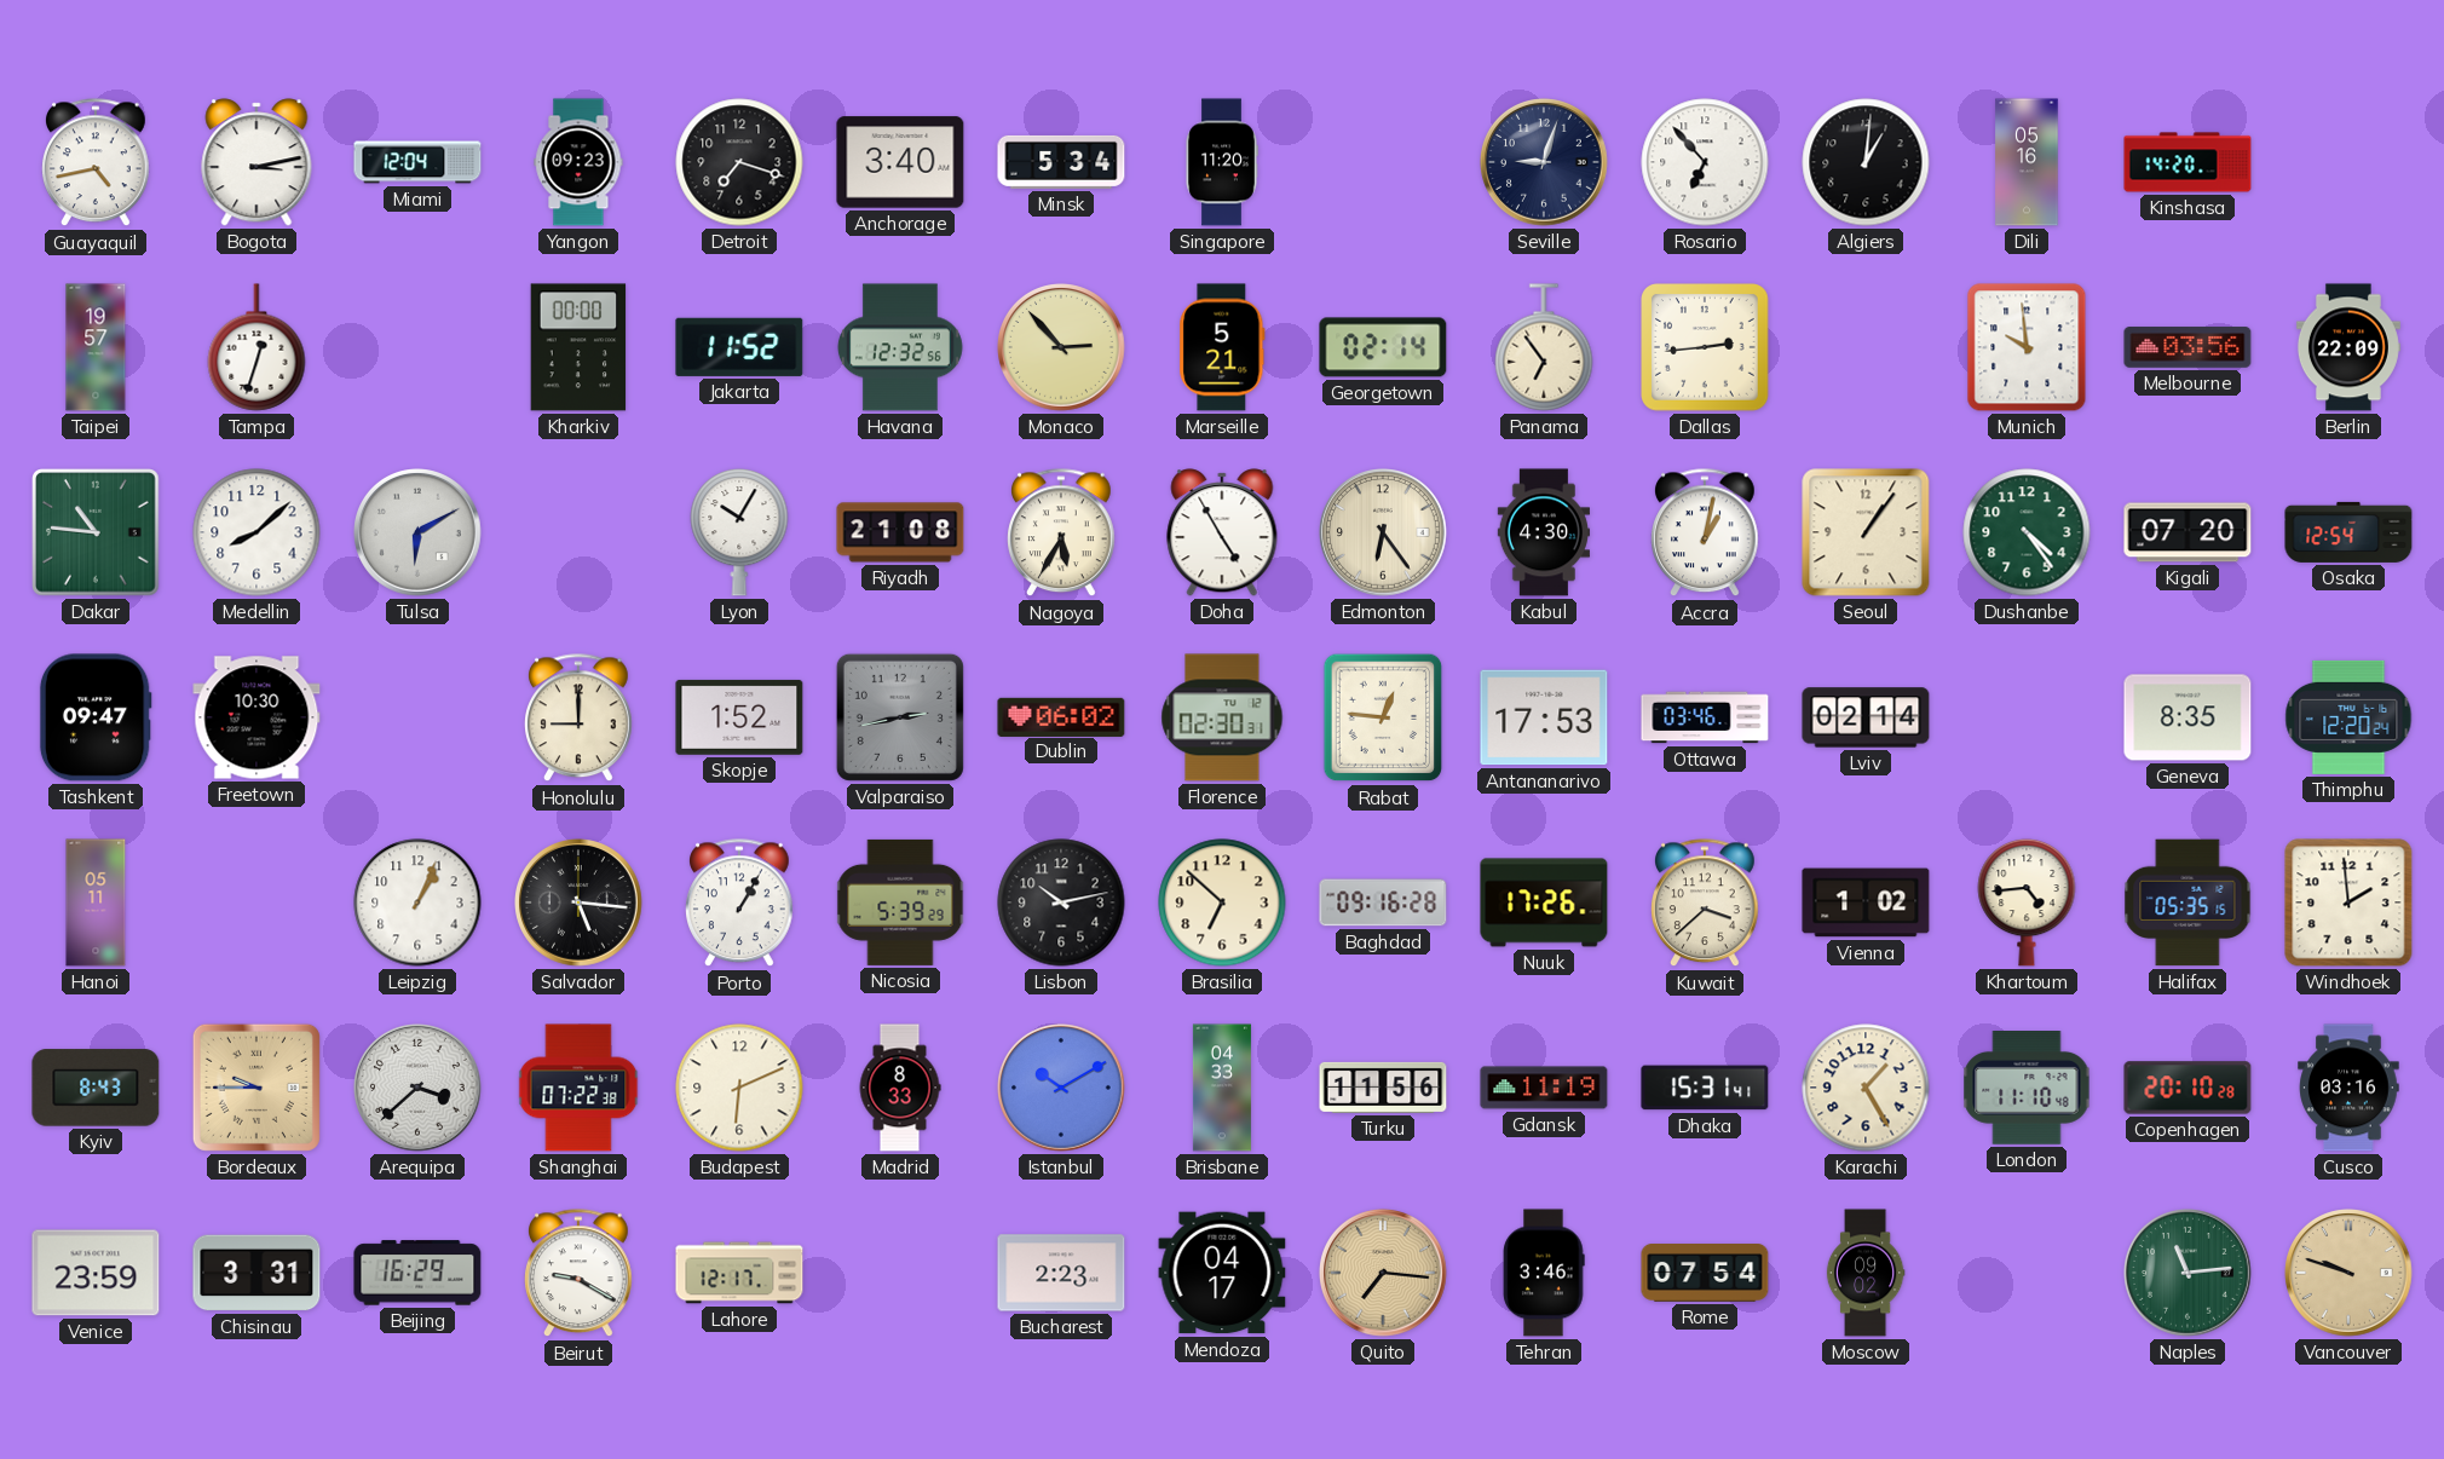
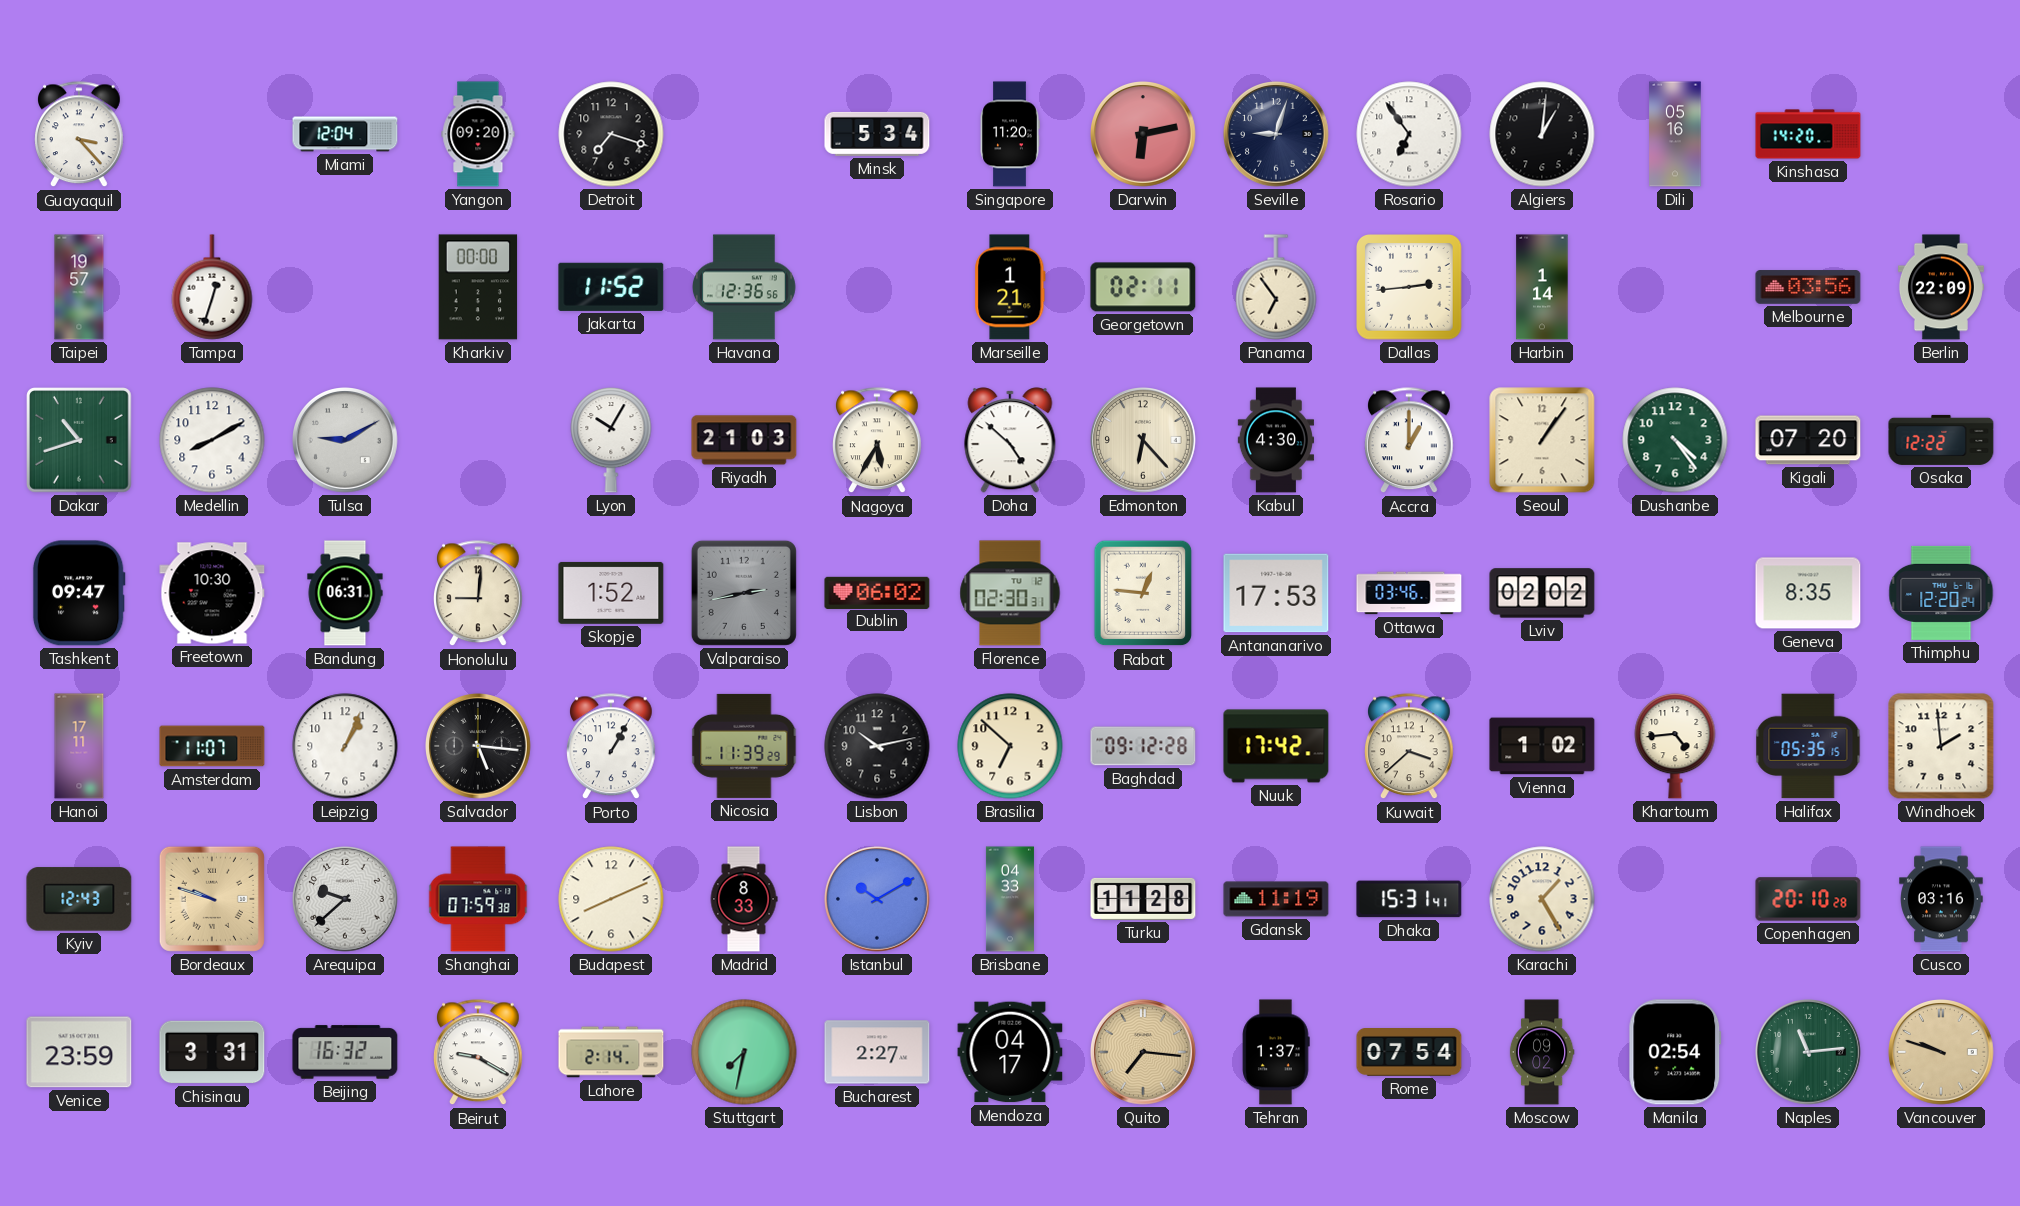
Guayaquil: 4:43 -> 3:23 (79, 135)
Bogota: 3:13 -> none (256, 162)
Yangon: 09:23 -> 09:20 (478, 134)
Anchorage: 3:40 -> none (900, 162)
Darwin: none -> 6:13 (1144, 135)
Rosario: 6:53 -> 6:54 (1409, 134)
Havana: 12:32 -> 12:36 (744, 287)
Monaco: 2:53 -> none (1062, 348)
Marseille: 5:21 -> 1:21 (1010, 287)
Georgetown: 02:14 -> 02:11 (1143, 287)
Harbin: none -> 1:14 (1542, 287)
Munich: 9:59 -> none (2027, 347)
Dakar: 10:46 -> 10:42 (79, 440)
Medellin: 8:08 -> 8:10 (212, 440)
Tulsa: 6:10 -> 9:10 (346, 441)
Riyadh: 21:08 -> 21:03 (744, 440)
Doha: 4:55 -> 4:52 (1010, 440)
Edmonton: 6:24 -> 6:23 (1144, 441)
Accra: 1:02 -> 1:00 (1409, 441)
Osaka: 12:54 -> 12:22 (1941, 440)
Bandung: none -> 06:31 (345, 593)
Honolulu: 9:00 -> 9:01 (478, 594)
Lviv: 02:14 -> 02:02 (1542, 593)
Hanoi: 05:11 -> 17:11 (79, 746)
Amsterdam: none -> 11:07 (212, 746)
Nicosia: 5:39 -> 11:39 (744, 746)
Baghdad: 09:16 -> 09:12 (1143, 746)
Nuuk: 17:26 -> 17:42 (1276, 746)
Kyiv: 8:43 -> 12:43 (79, 899)
Bordeaux: 9:45 -> 9:48 (212, 899)
Arequipa: 3:38 -> 9:38 (346, 900)
Shanghai: 07:22 -> 07:59 (478, 899)
Budapest: 6:11 -> 8:11 (611, 899)
Turku: 11:56 -> 11:28 (1143, 899)
London: 11:10 -> none (2027, 1089)
Beijing: 16:29 -> 16:32 (345, 1052)
Lahore: 12:17 -> 2:14 (611, 1052)
Stuttgart: none -> 7:32 (744, 1052)
Bucharest: 2:23 -> 2:27 (877, 1052)
Tehran: 3:46 -> 1:37 (1276, 1052)
Manila: none -> 02:54 (1675, 1052)
